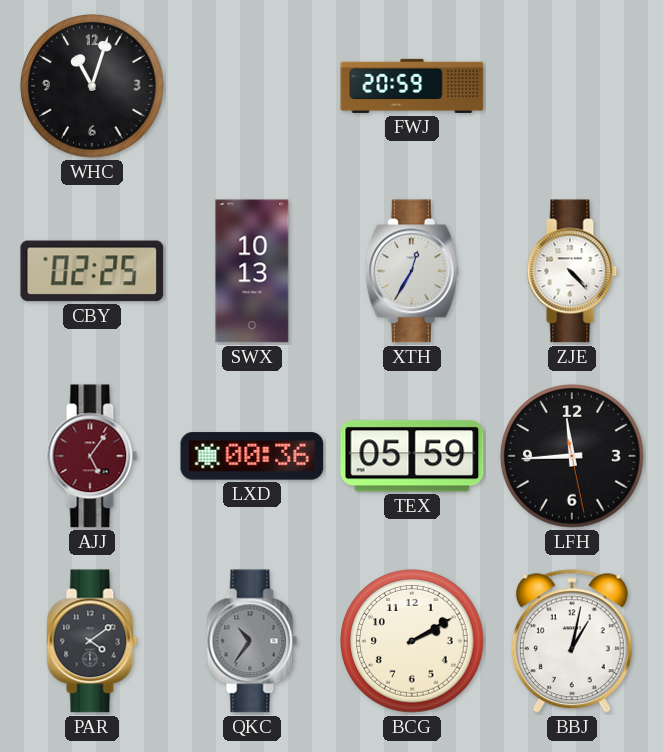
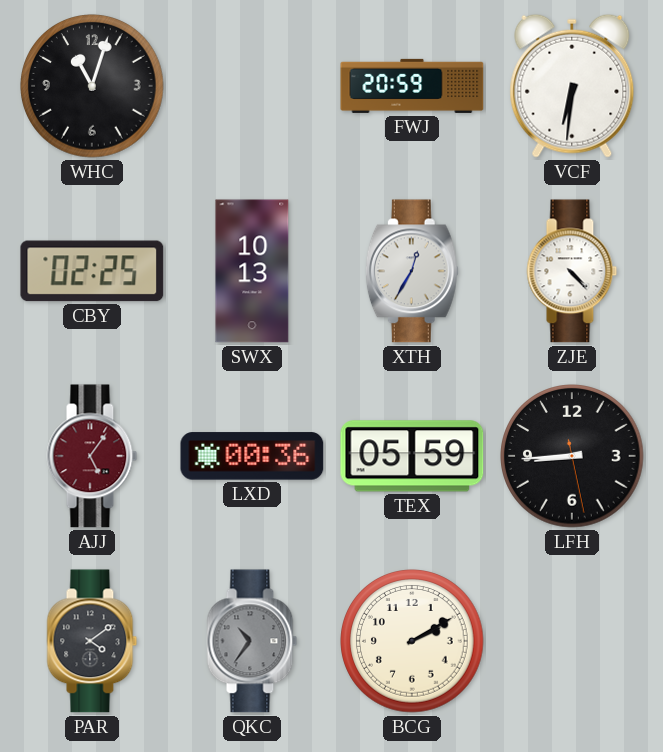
VCF: none -> 6:31 (572, 86)
LFH: 11:44 -> 8:44 (572, 456)
BBJ: 1:02 -> none (572, 642)
